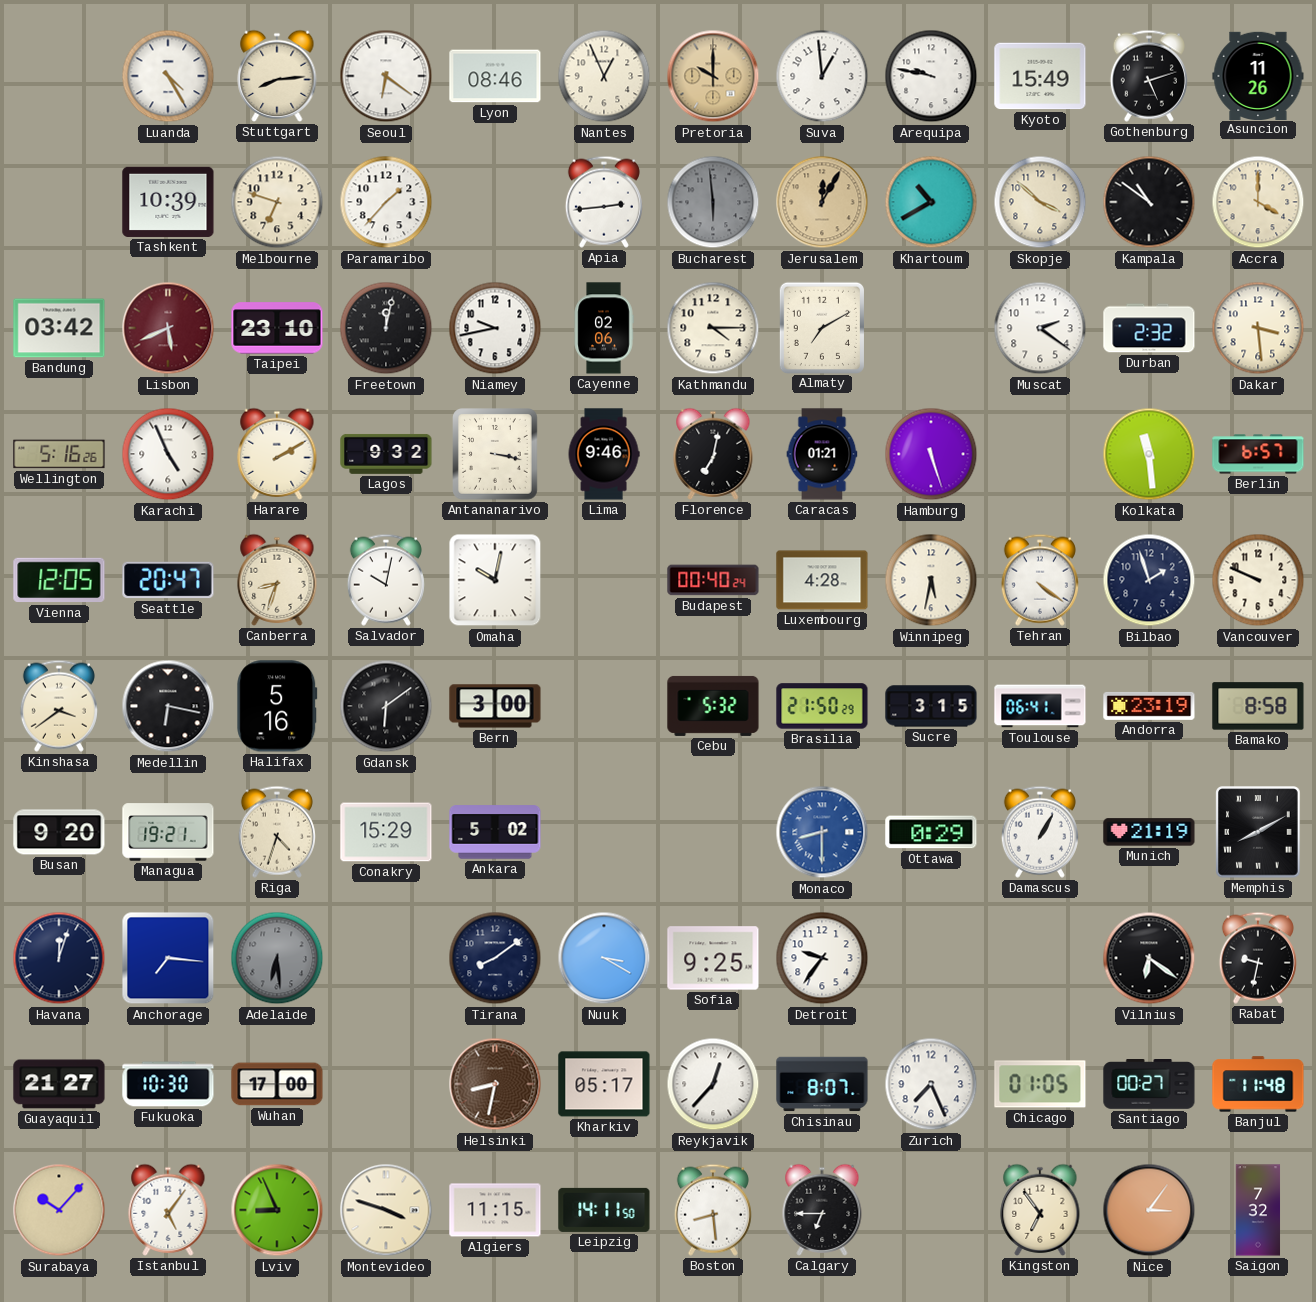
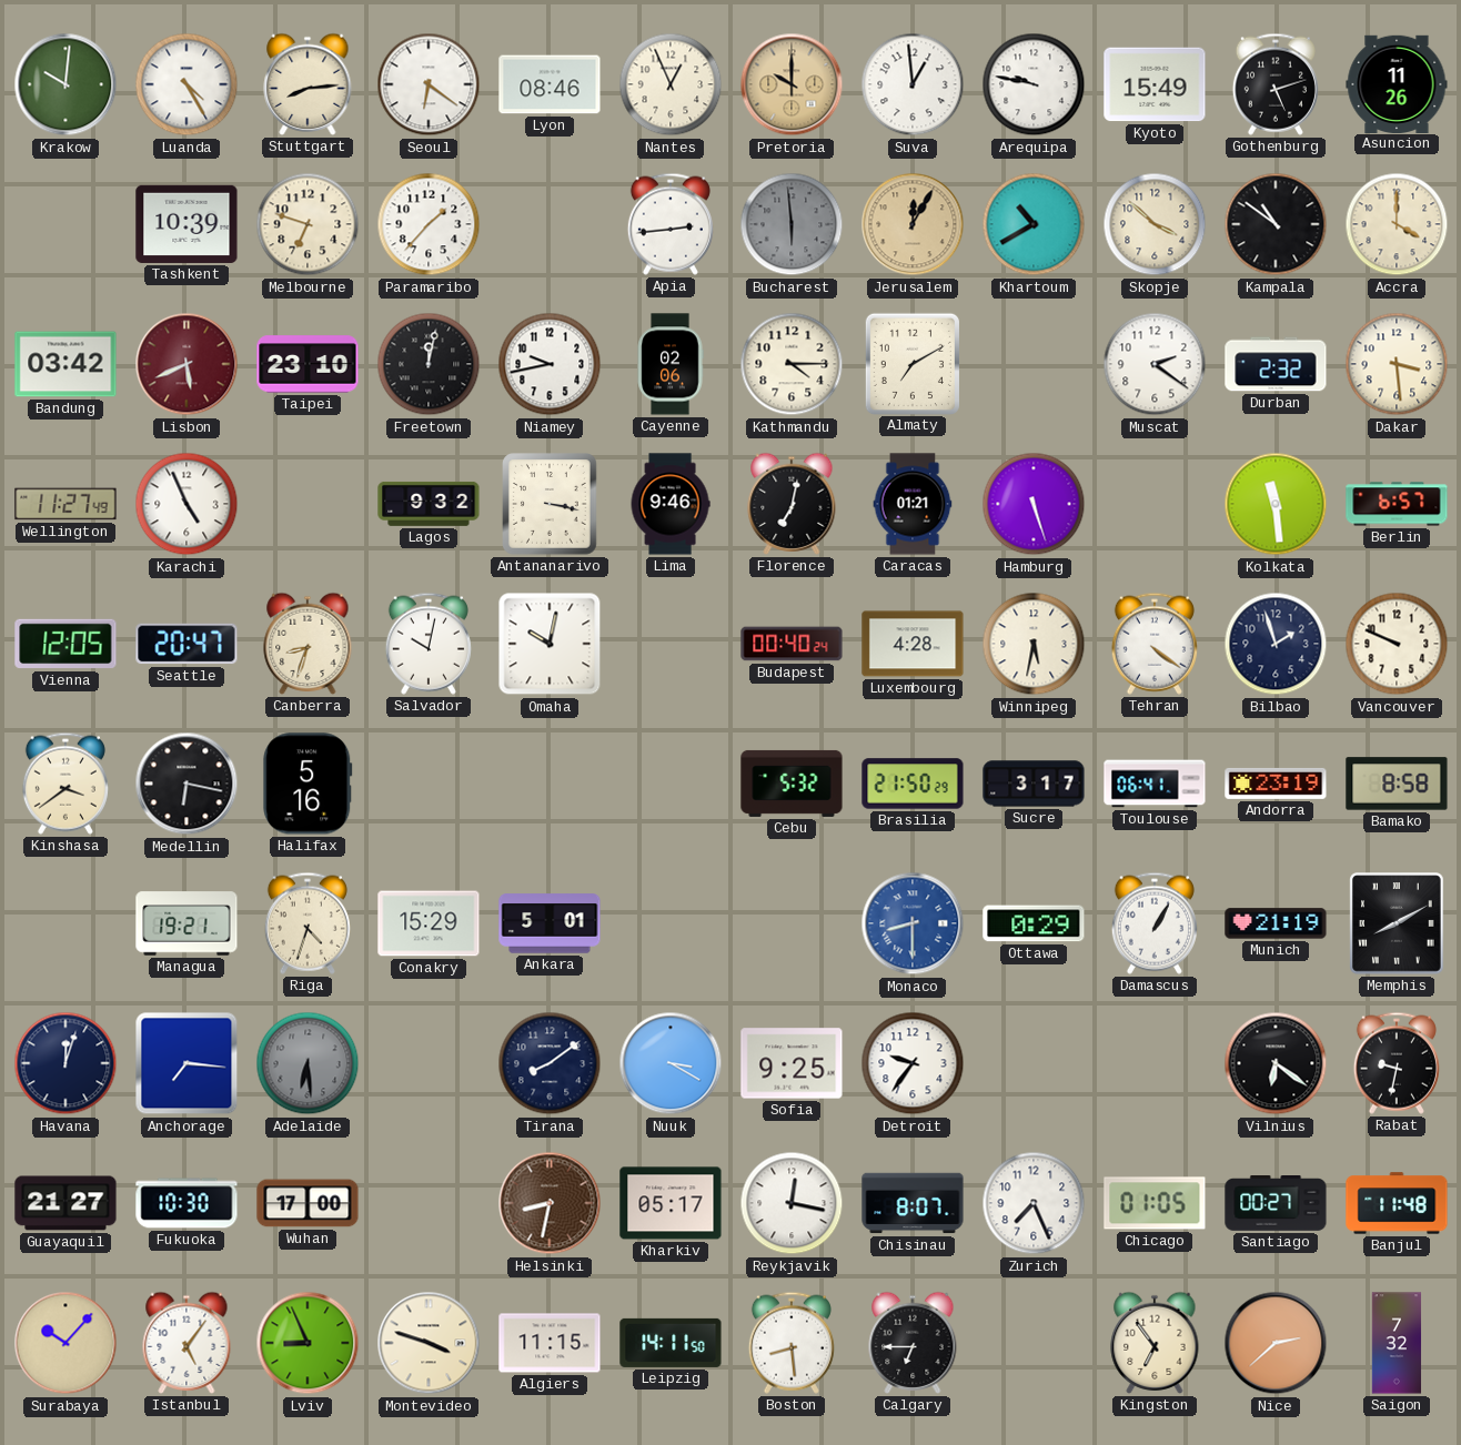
Krakow: none -> 10:01 (66, 84)
Wellington: 5:16 -> 11:27 (66, 504)
Harare: 2:10 -> none (277, 454)
Gdansk: 6:09 -> none (386, 706)
Bern: 3:00 -> none (495, 706)
Sucre: 3:15 -> 3:17 (1034, 784)
Busan: 9:20 -> none (59, 832)
Ankara: 5:02 -> 5:01 (550, 923)
Reykjavik: 12:37 -> 12:17 (792, 1203)
Nice: 3:06 -> 2:38 (1276, 1343)
